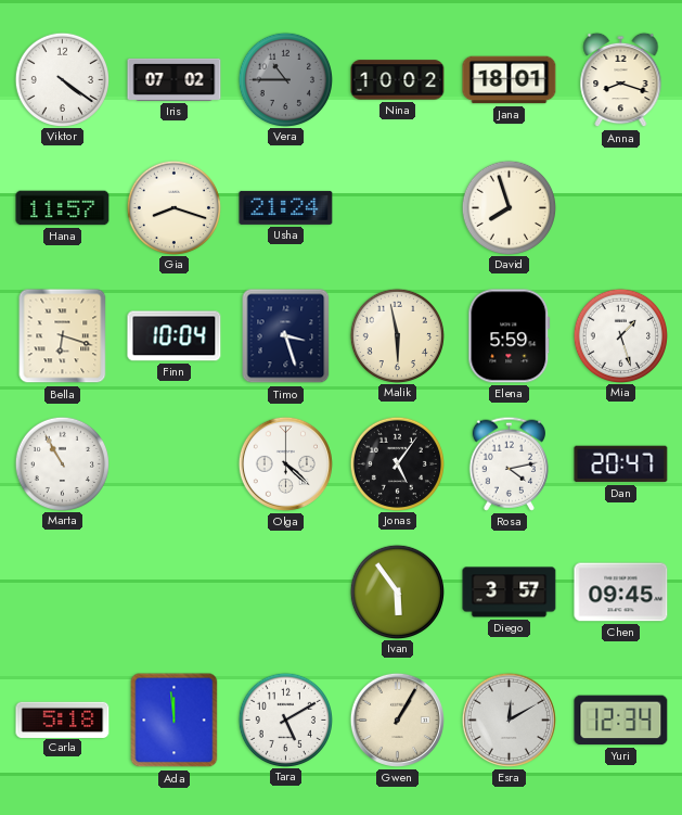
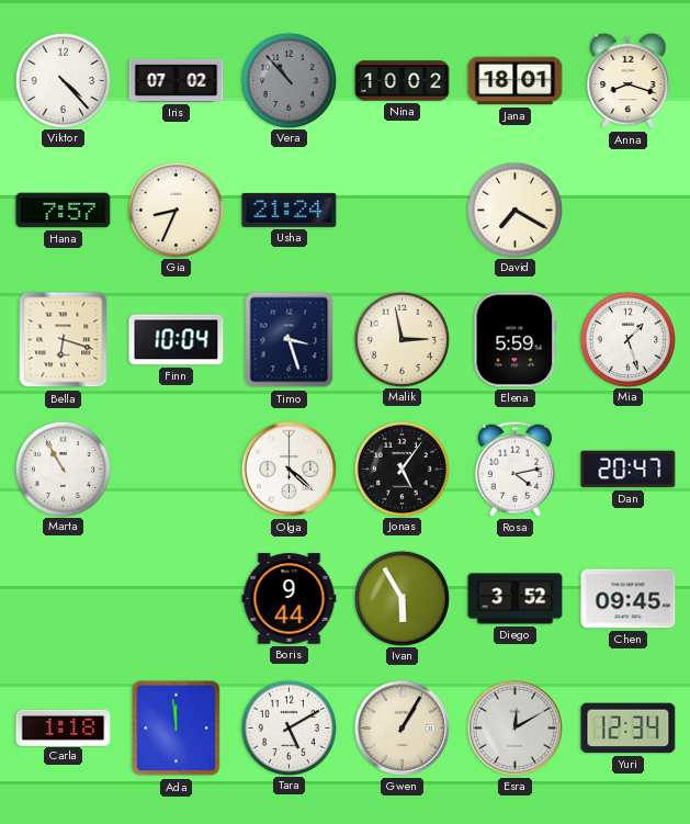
Viktor: 4:21 -> 4:23 (63, 80)
Vera: 10:45 -> 10:53 (289, 80)
Hana: 11:57 -> 7:57 (64, 211)
Gia: 8:18 -> 8:34 (176, 210)
David: 7:57 -> 7:20 (514, 210)
Malik: 5:58 -> 2:58 (401, 339)
Boris: none -> 9:44 (290, 599)
Ivan: 5:54 -> 5:55 (401, 598)
Diego: 3:57 -> 3:52 (516, 599)
Carla: 5:18 -> 1:18 (64, 727)
